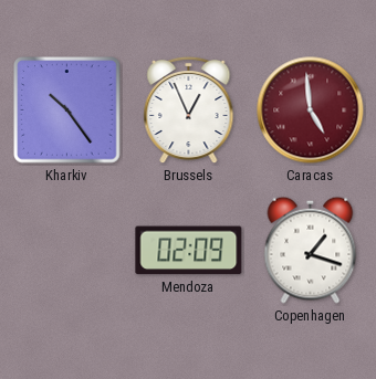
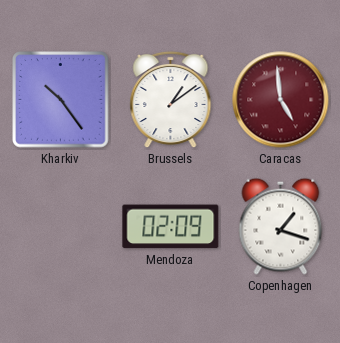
Brussels: 12:56 -> 1:09 (171, 100)
